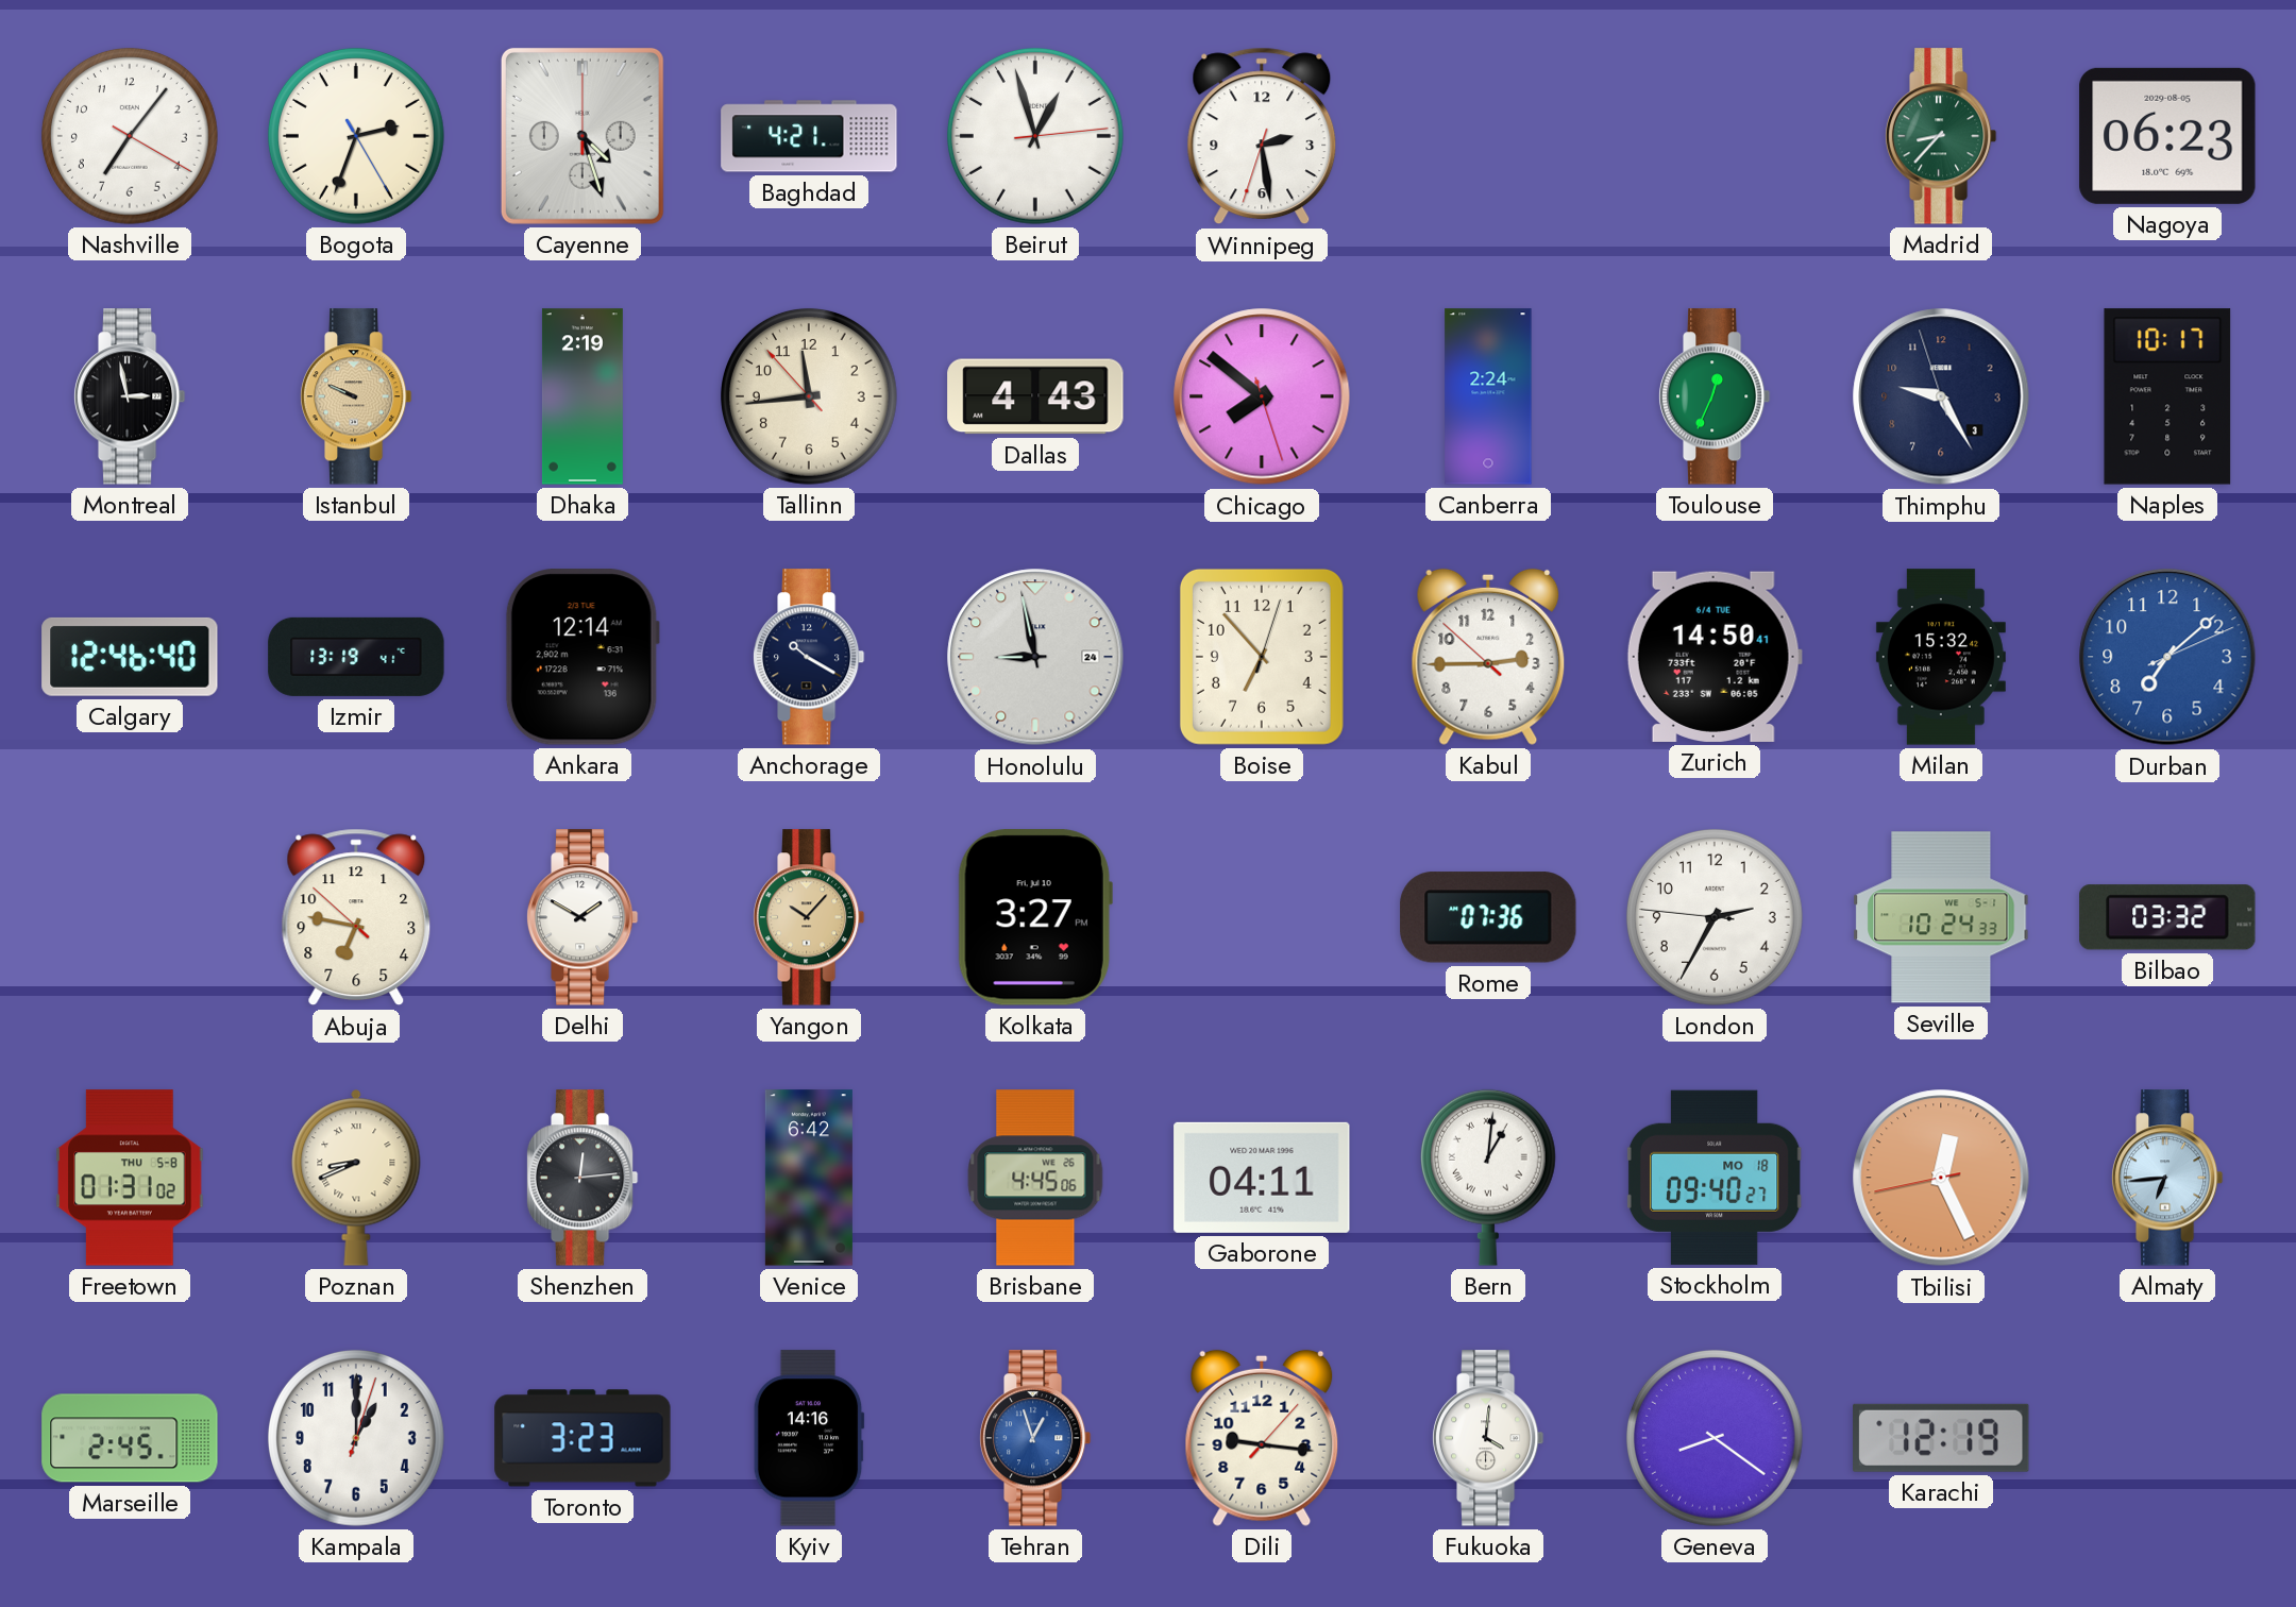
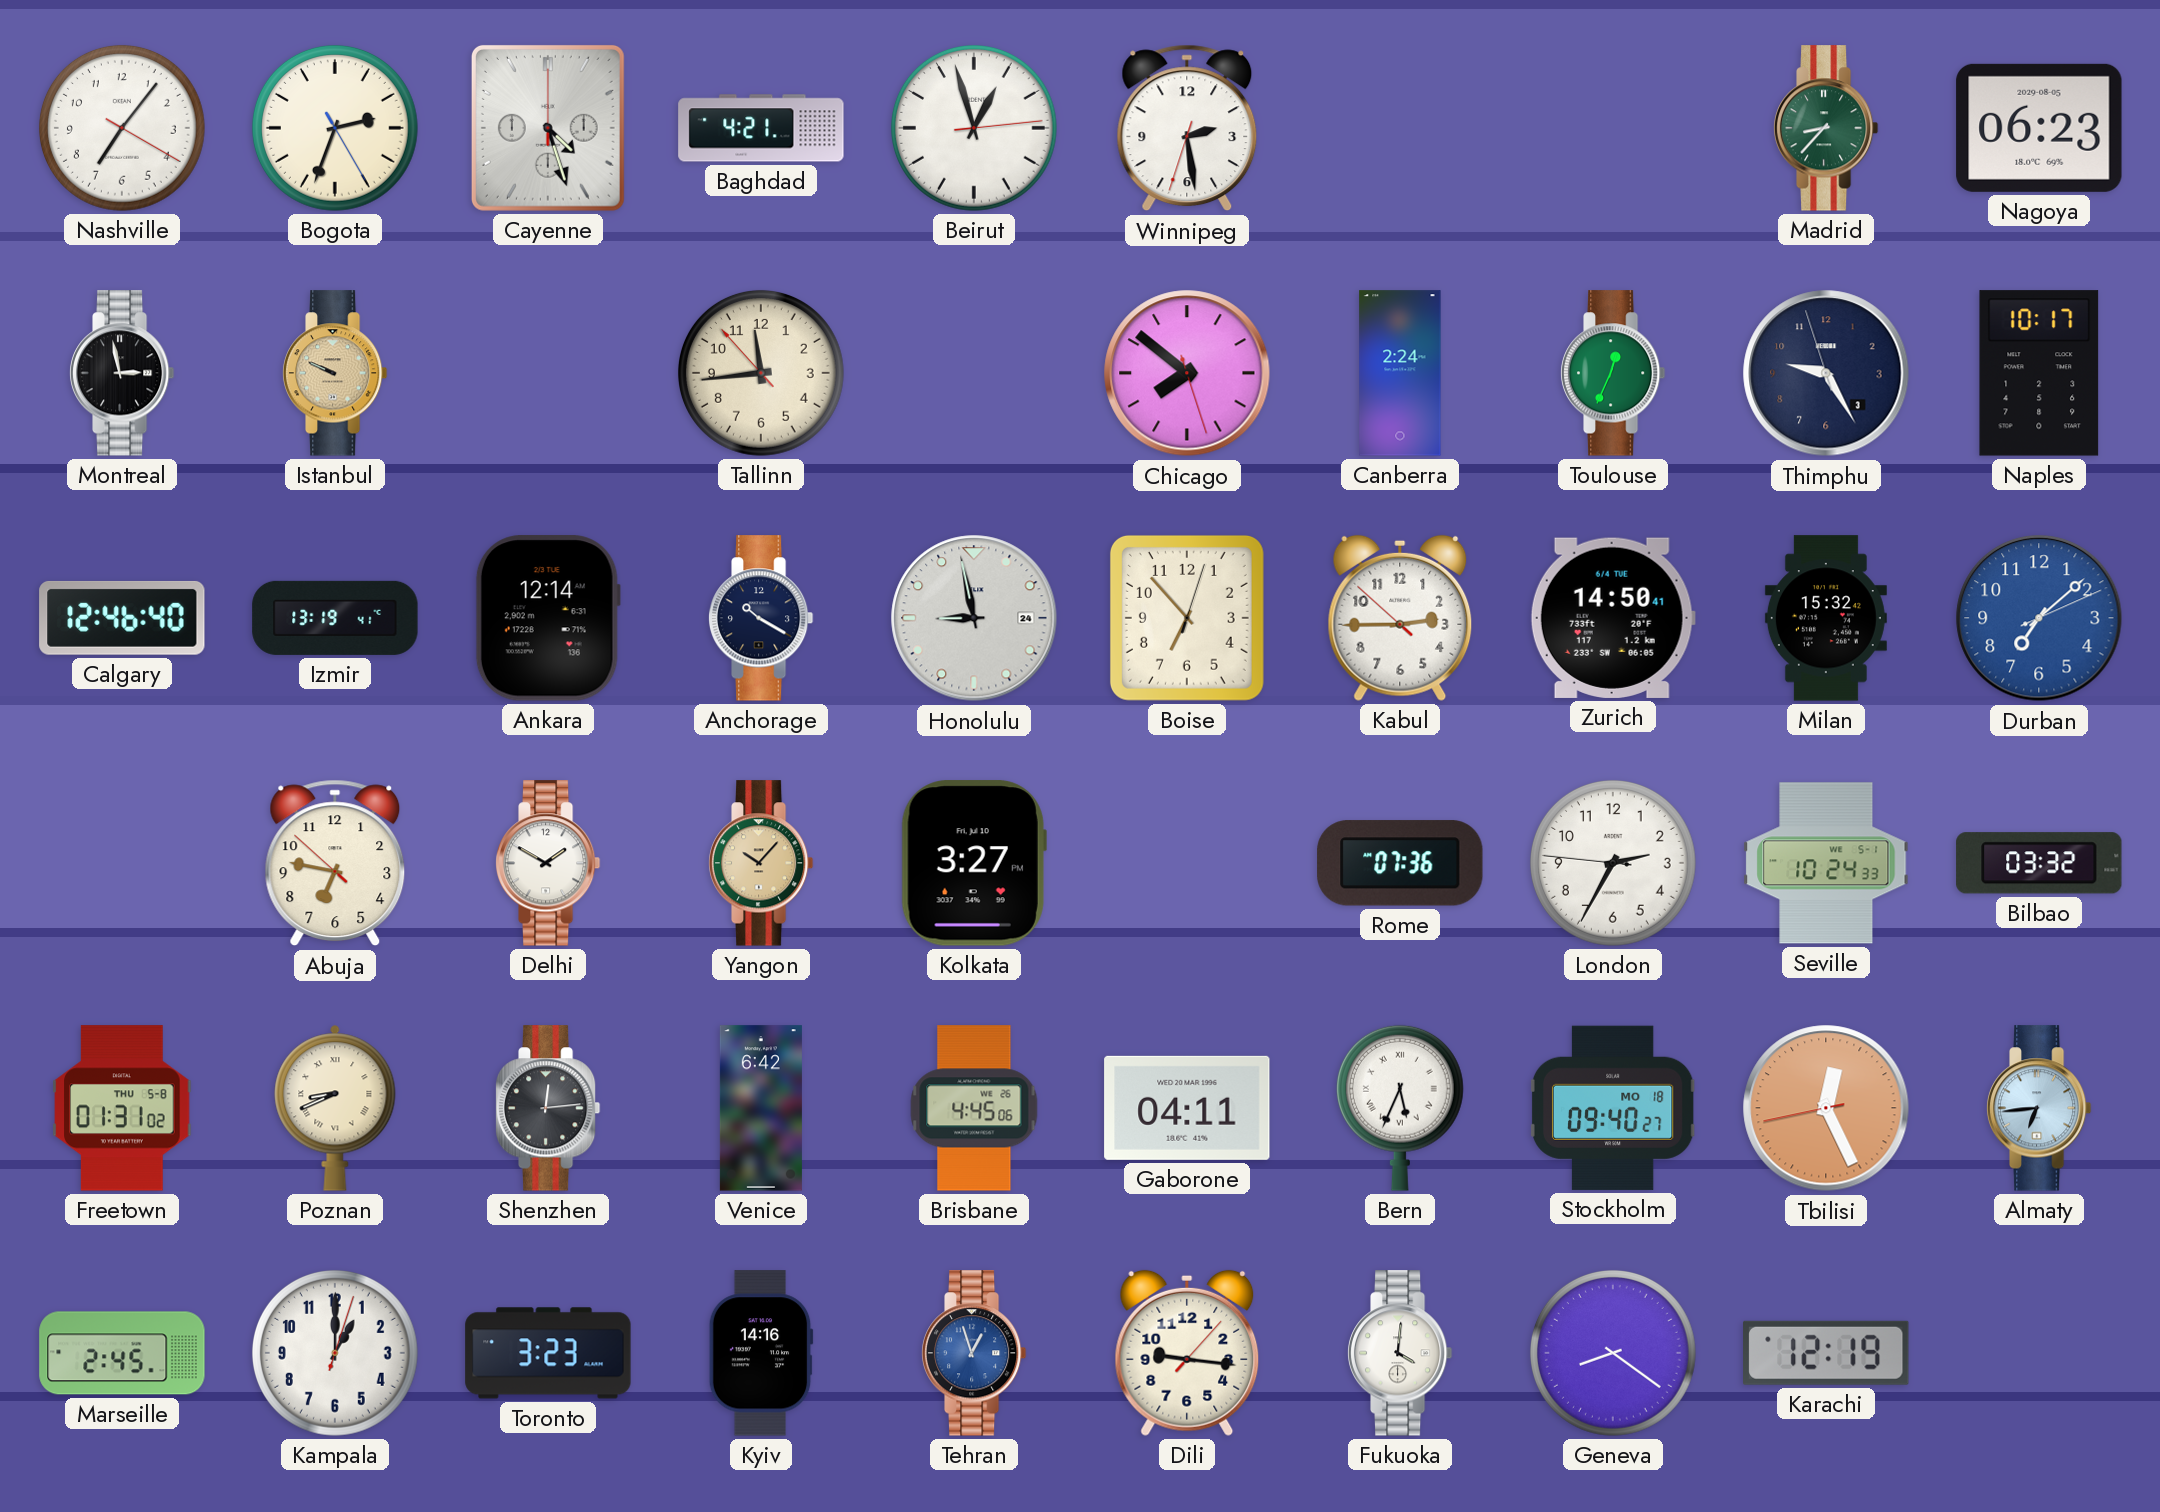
Dhaka: 2:19 -> none (583, 396)
Dallas: 4:43 -> none (1035, 396)
Bern: 1:01 -> 5:34 (1400, 1108)
